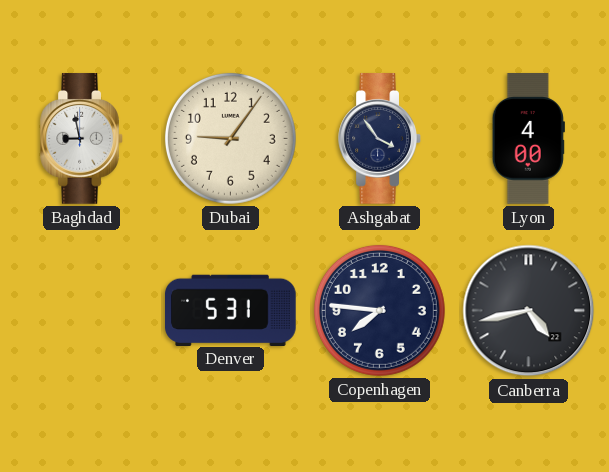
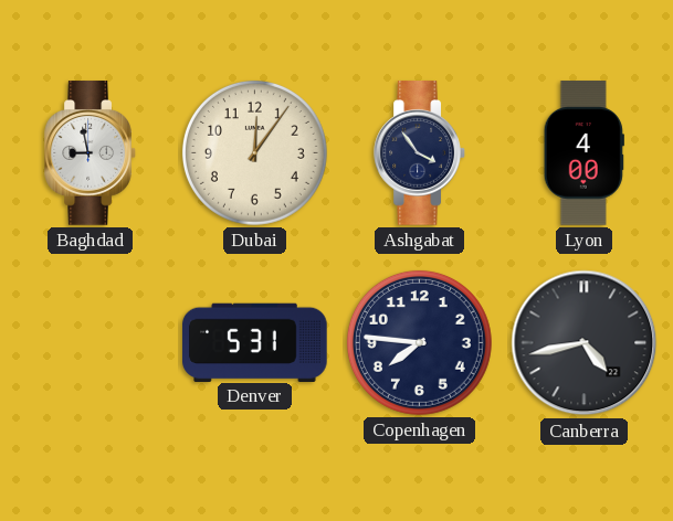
Dubai: 9:06 -> 12:06 (254, 152)
